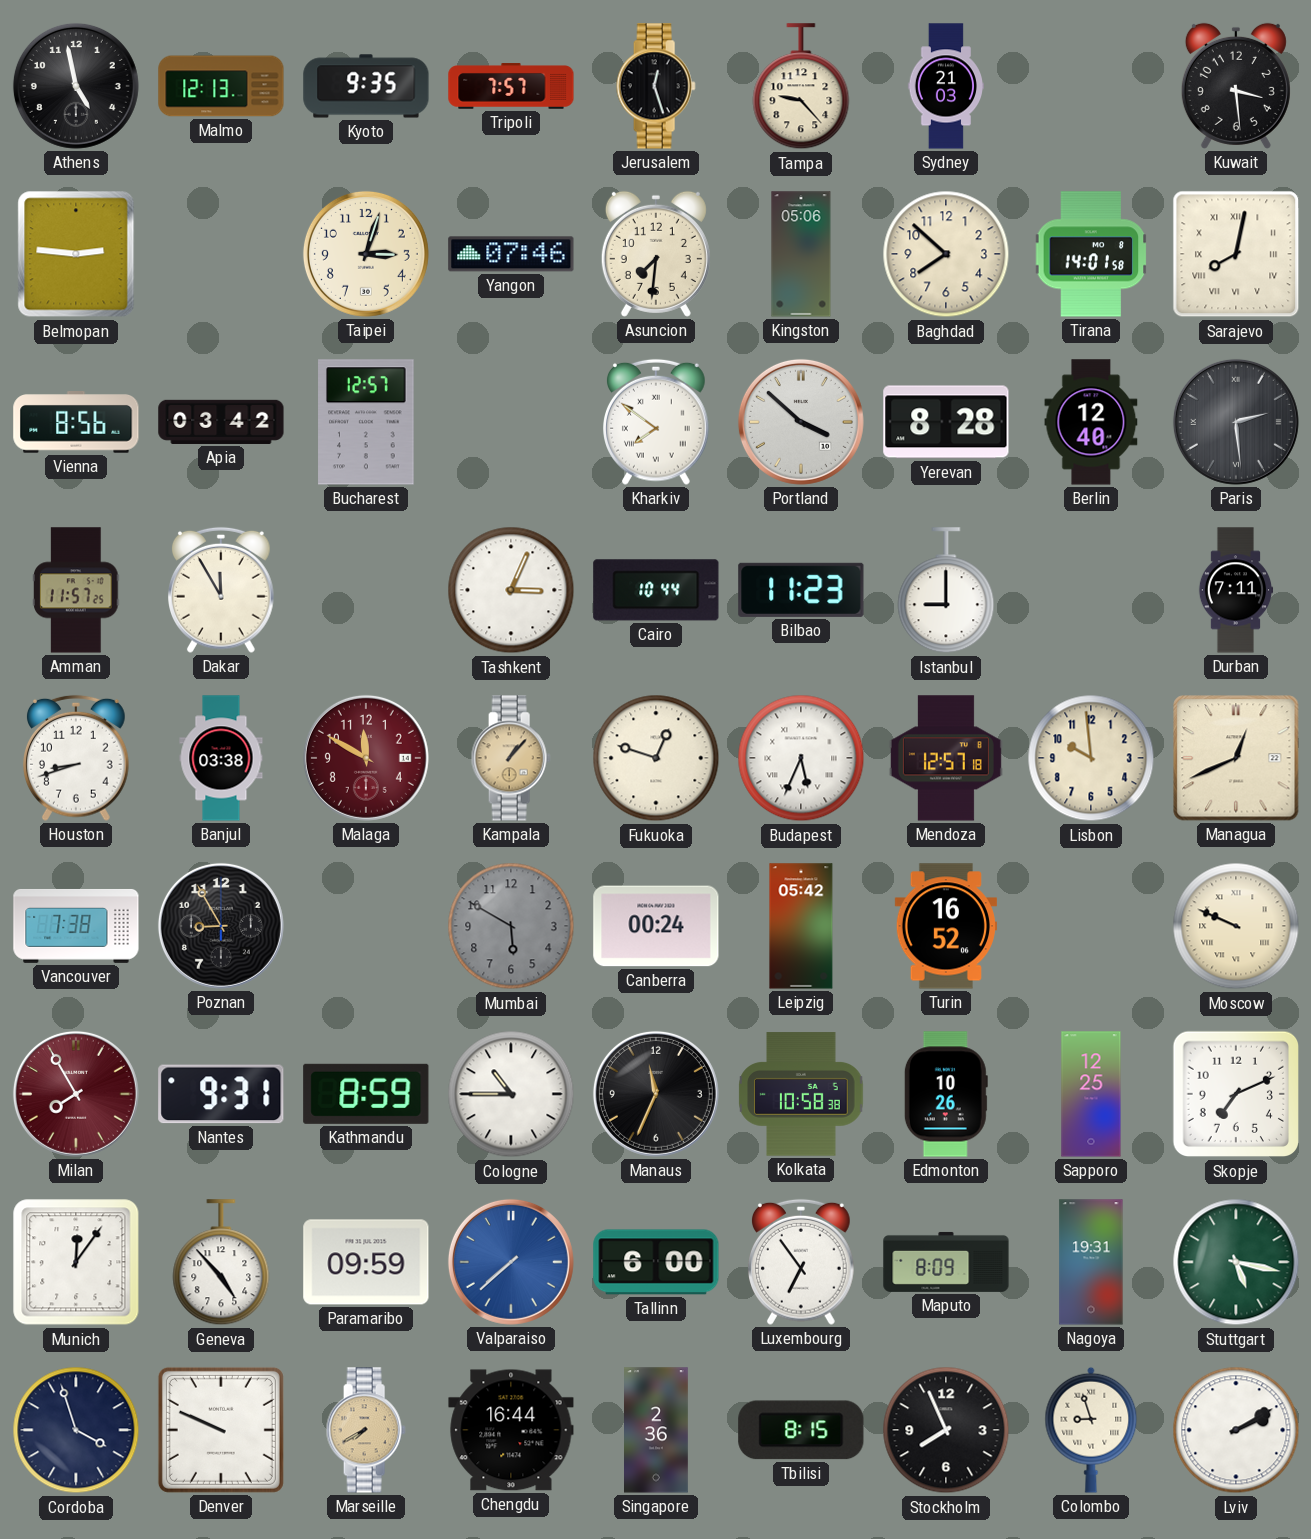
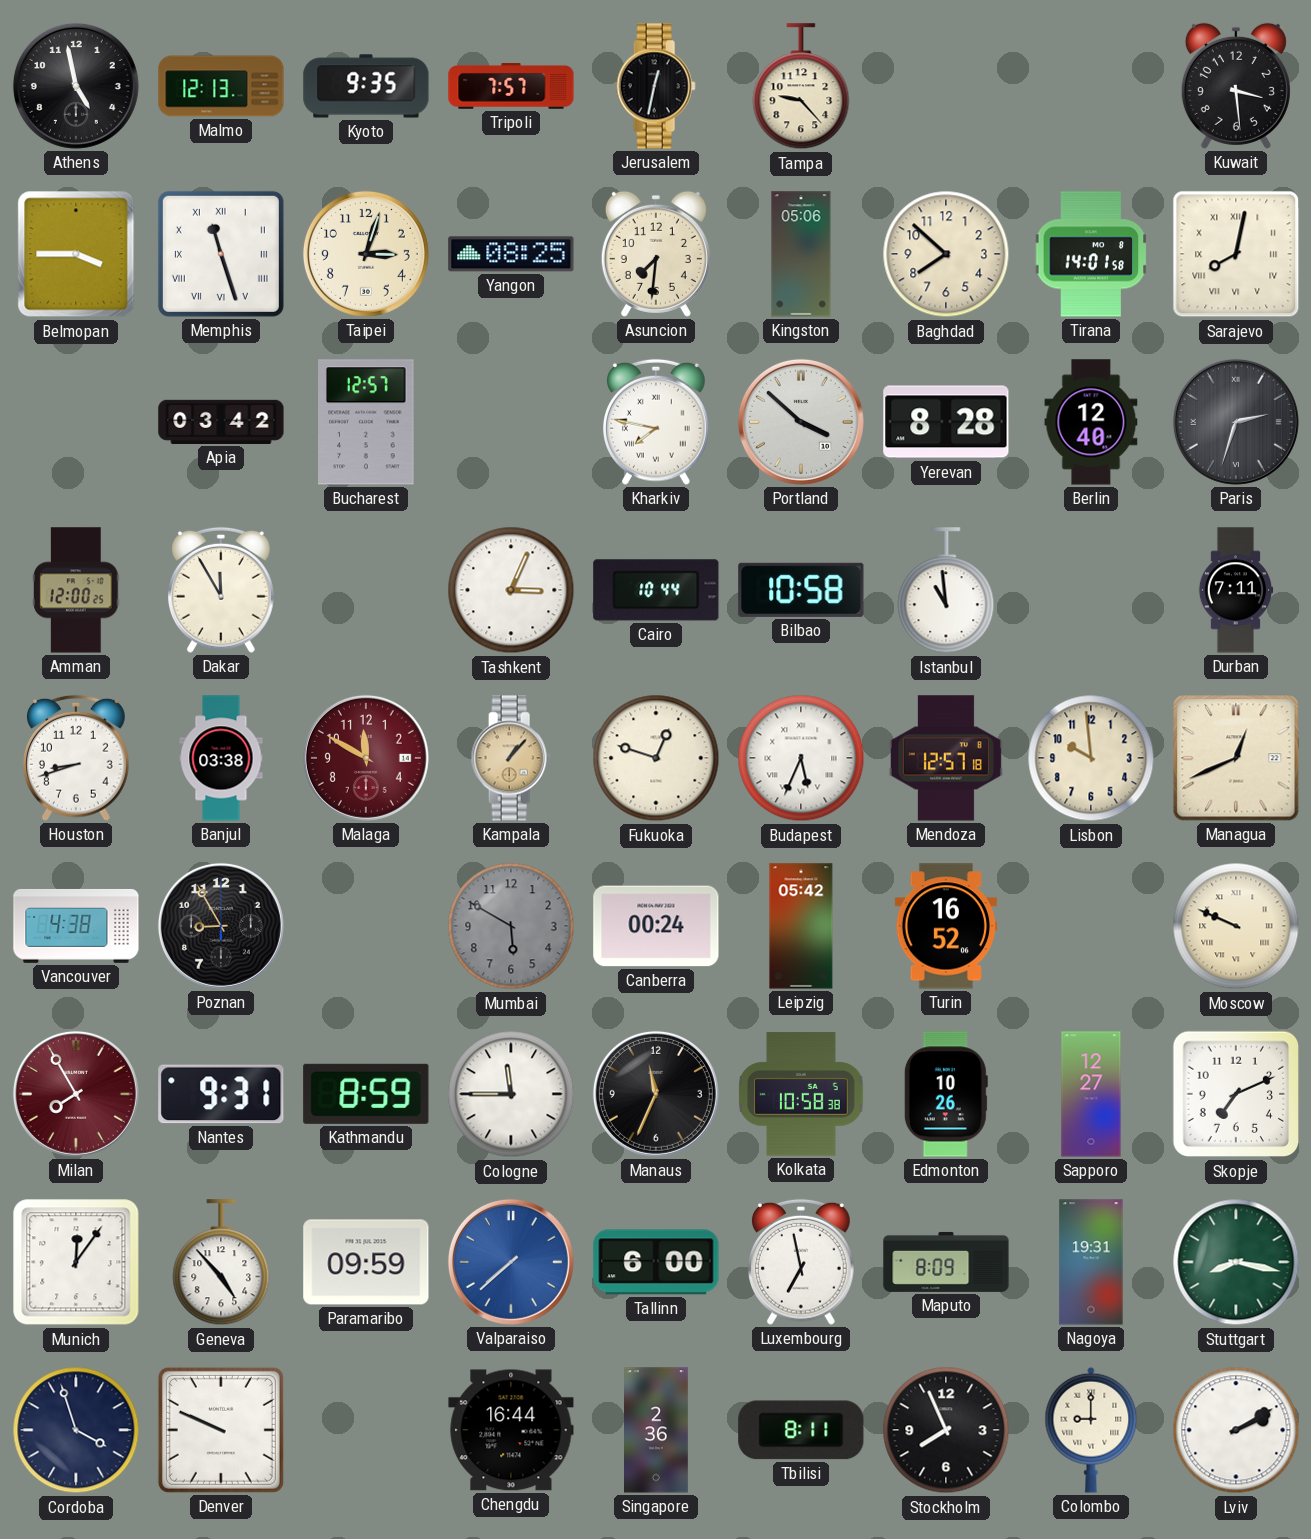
Jerusalem: 12:27 -> 12:32 (656, 86)
Sydney: 21:03 -> none (945, 86)
Belmopan: 2:46 -> 3:45 (76, 254)
Memphis: none -> 11:27 (221, 254)
Yangon: 07:46 -> 08:25 (511, 254)
Vienna: 8:56 -> none (76, 422)
Kharkiv: 7:51 -> 7:47 (657, 422)
Paris: 2:29 -> 2:33 (1236, 422)
Amman: 11:57 -> 12:00 (77, 590)
Bilbao: 11:23 -> 10:58 (801, 590)
Istanbul: 9:00 -> 10:59 (946, 591)
Vancouver: 7:38 -> 4:38 (76, 926)
Cologne: 10:45 -> 11:45 (511, 1094)
Sapporo: 12:25 -> 12:27 (1091, 1094)
Luxembourg: 6:54 -> 6:58 (802, 1262)
Stuttgart: 5:17 -> 8:17 (1236, 1262)
Marseille: 7:40 -> none (366, 1430)
Tbilisi: 8:15 -> 8:11 (801, 1430)
Colombo: 8:57 -> 9:00 (1091, 1430)
